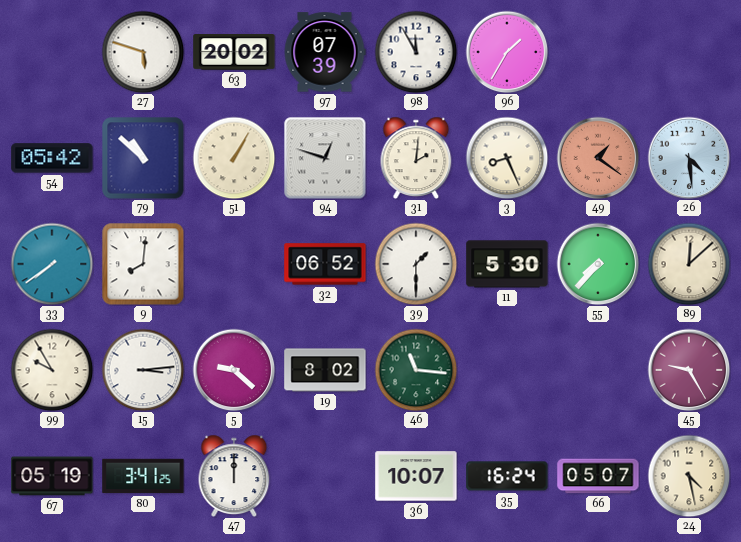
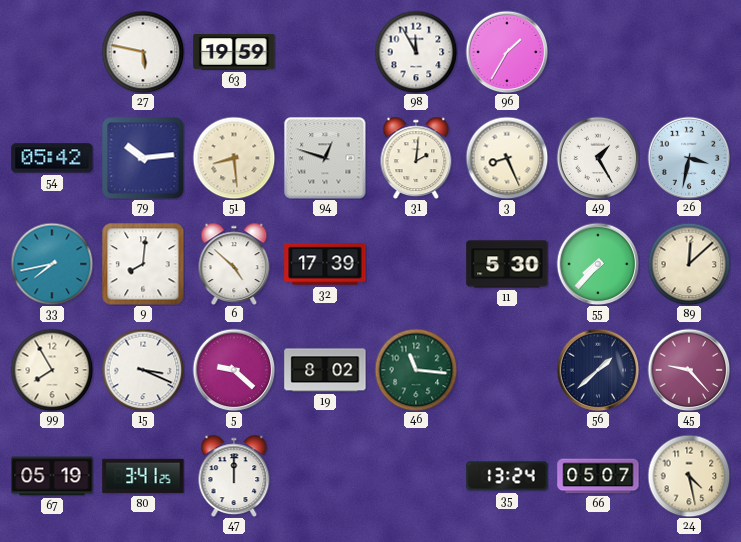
27: 5:48 -> 5:47 (143, 52)
63: 20:02 -> 19:59 (234, 52)
97: 07:39 -> none (325, 52)
79: 10:52 -> 10:14 (143, 158)
51: 1:05 -> 8:29 (234, 158)
49: 1:21 -> 1:25 (598, 158)
49 dial: salmon -> white (598, 158)
26: 4:29 -> 3:32 (689, 158)
33: 7:39 -> 7:43 (52, 264)
6: none -> 4:52 (234, 264)
32: 06:52 -> 17:39 (325, 264)
39: 1:30 -> none (416, 264)
99: 9:55 -> 7:55 (52, 370)
15: 3:14 -> 3:19 (143, 370)
56: none -> 1:38 (598, 370)
45: 9:25 -> 9:23 (689, 370)
36: 10:07 -> none (416, 476)
35: 16:24 -> 13:24 (507, 476)
